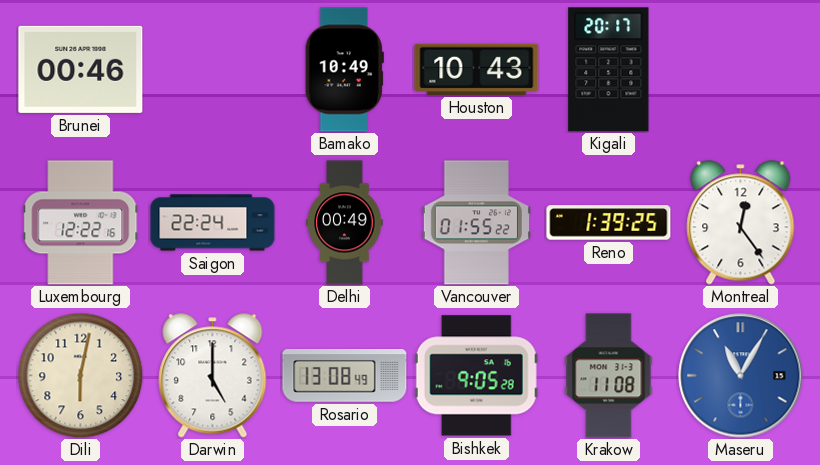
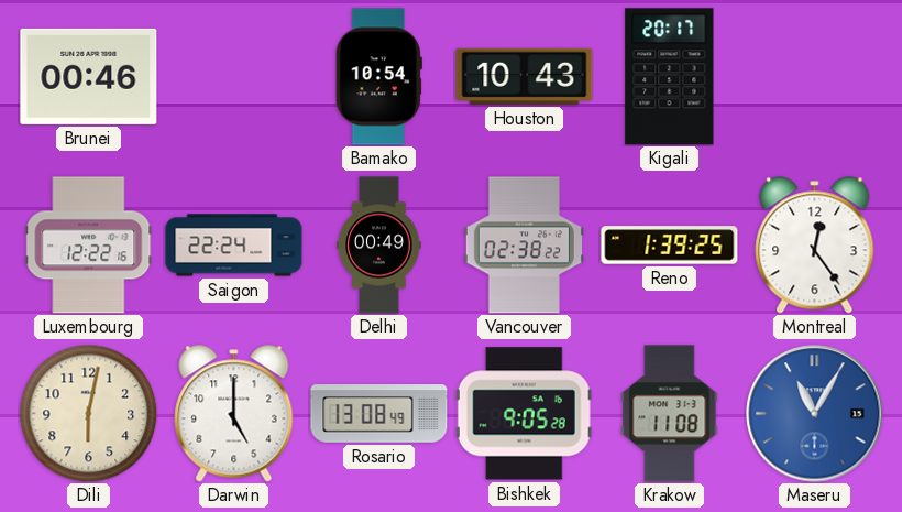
Bamako: 10:49 -> 10:54 (378, 77)
Vancouver: 01:55 -> 02:38 (524, 246)
